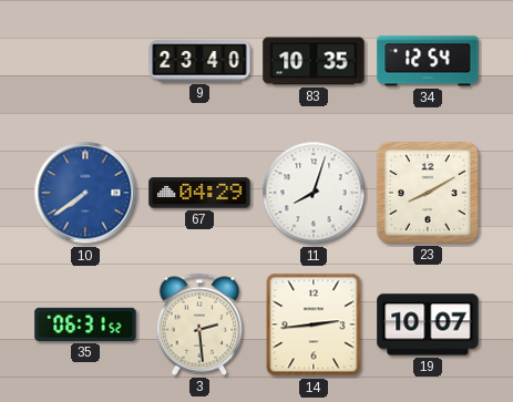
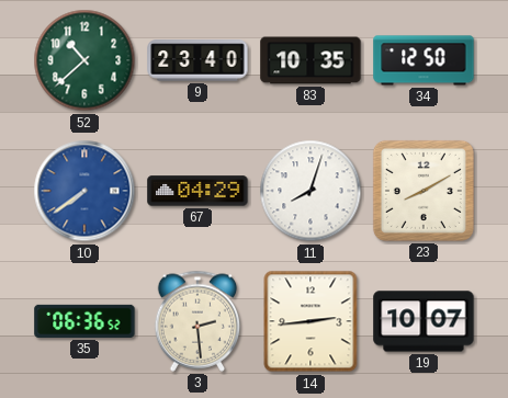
52: none -> 10:38 (84, 60)
34: 12:54 -> 12:50 (424, 60)
35: 06:31 -> 06:36 (84, 321)
